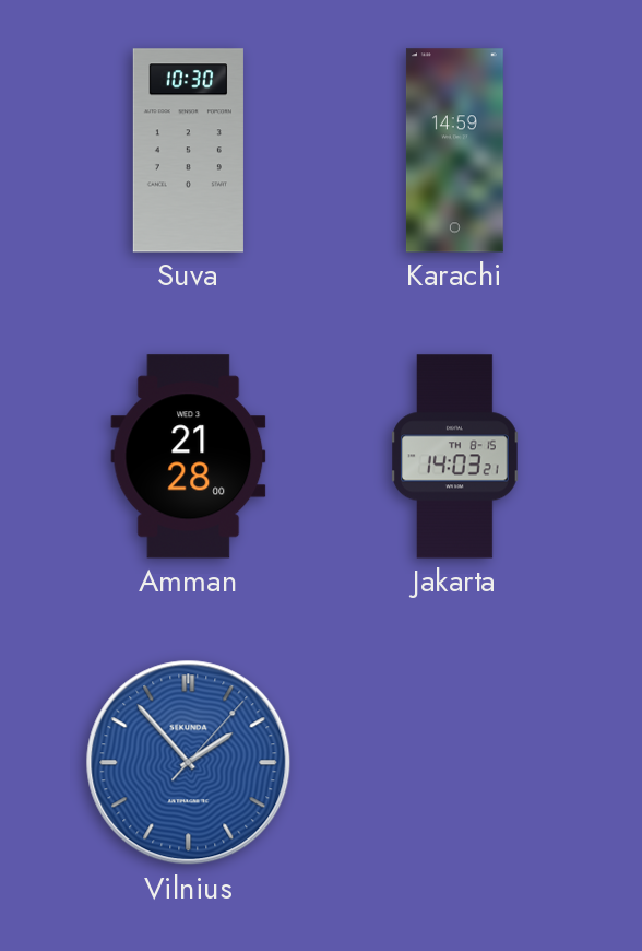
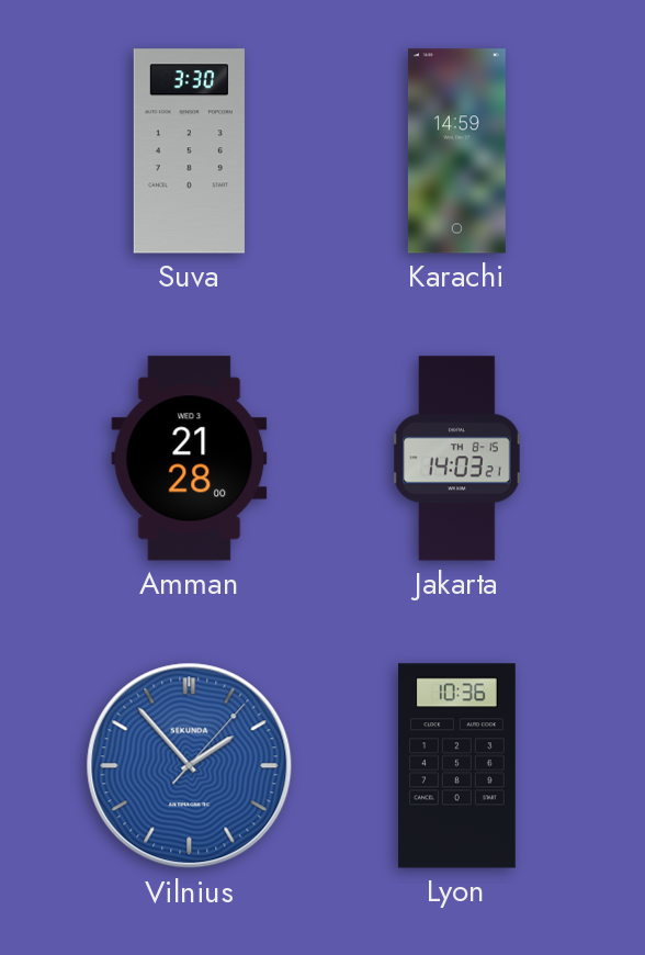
Suva: 10:30 -> 3:30 (189, 151)
Lyon: none -> 10:36 (457, 766)
